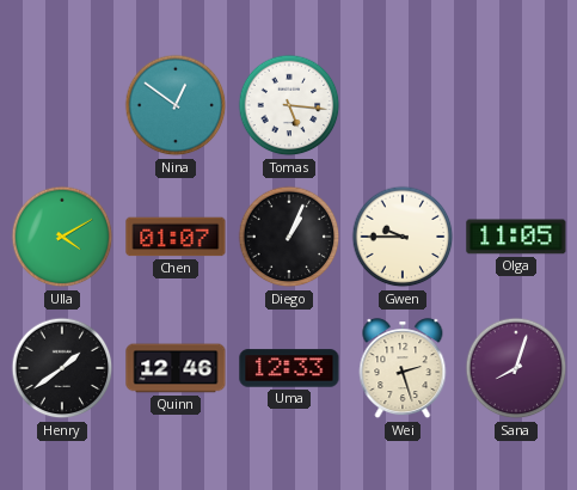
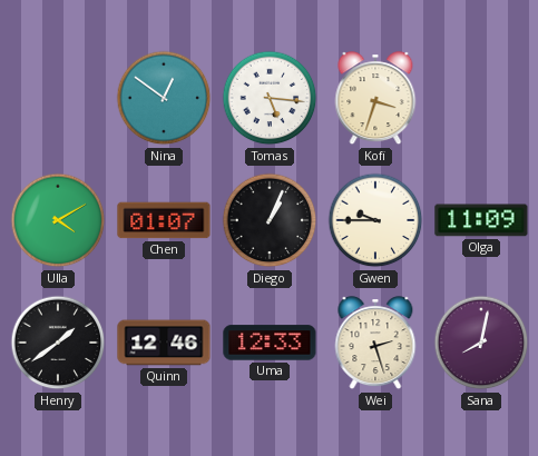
Kofi: none -> 3:33 (375, 99)
Olga: 11:05 -> 11:09 (481, 220)
Sana: 8:03 -> 8:02 (481, 343)
